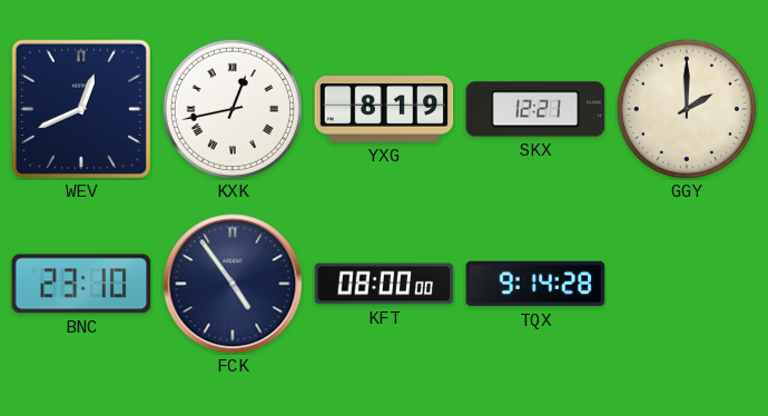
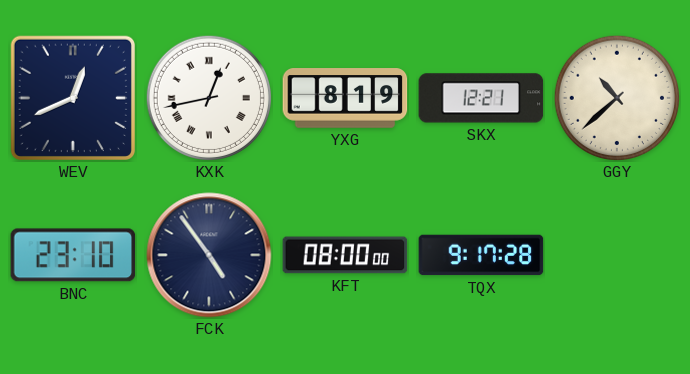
GGY: 2:00 -> 10:38 (617, 98)
TQX: 9:14 -> 9:17 (481, 255)
